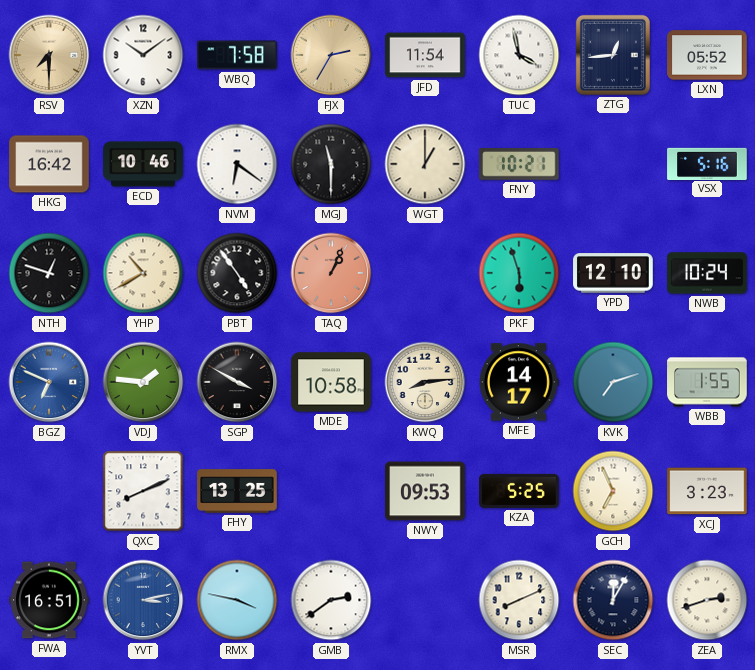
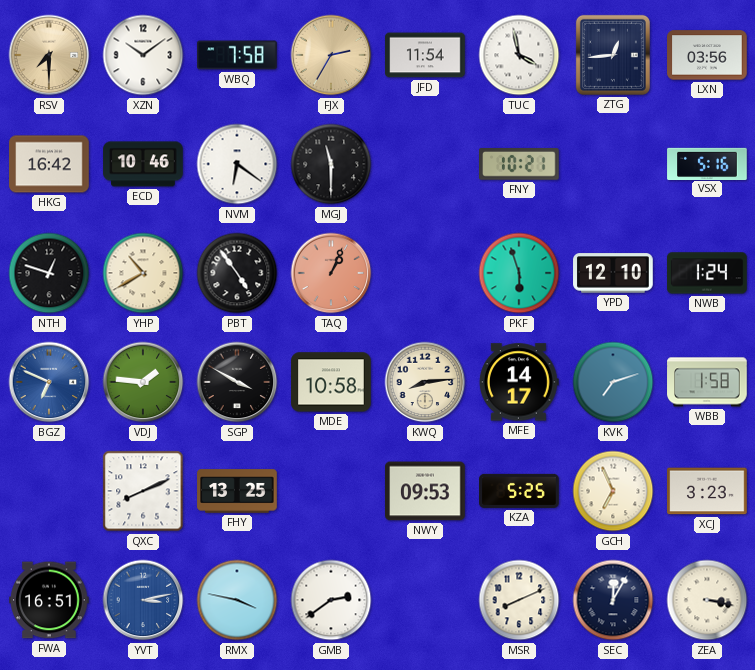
LXN: 05:52 -> 03:56 (707, 55)
WGT: 1:00 -> none (425, 164)
NWB: 10:24 -> 1:24 (707, 273)
WBB: 1:55 -> 1:58 (707, 382)
ZEA: 2:42 -> 3:17 (707, 600)
